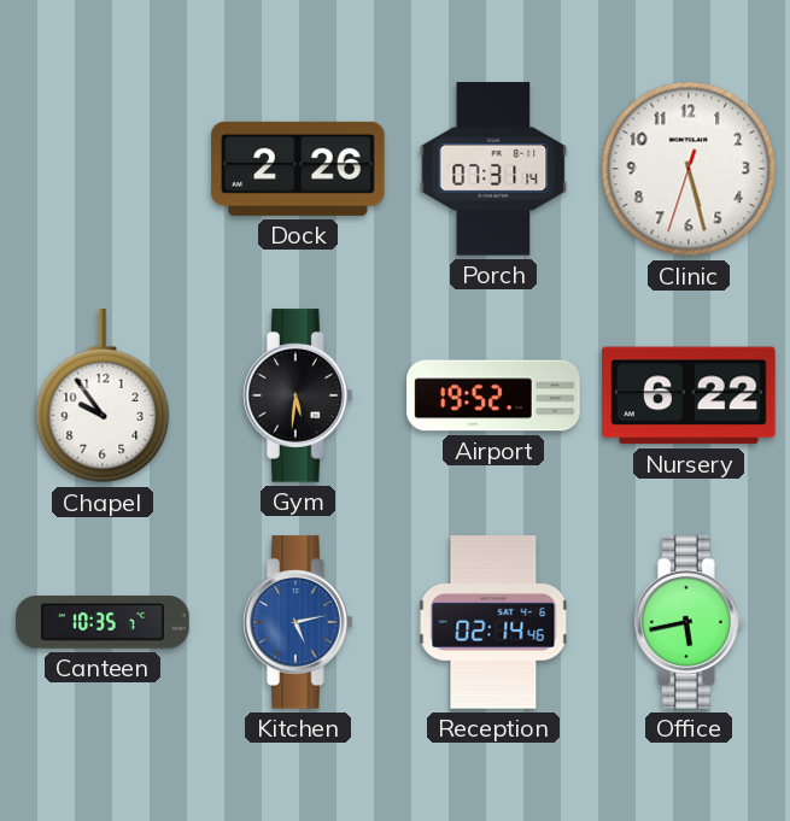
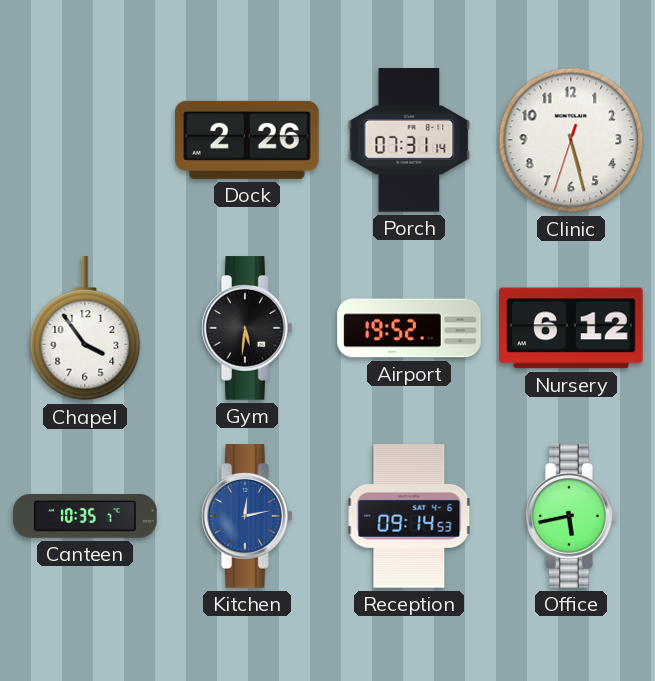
Chapel: 9:54 -> 3:54 (85, 329)
Nursery: 6:22 -> 6:12 (571, 328)
Kitchen: 5:13 -> 12:13 (248, 516)
Reception: 02:14 -> 09:14 (409, 516)
